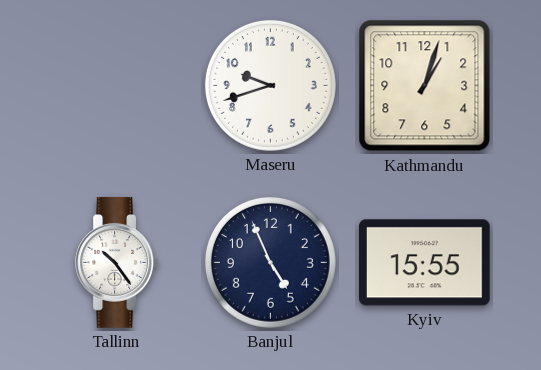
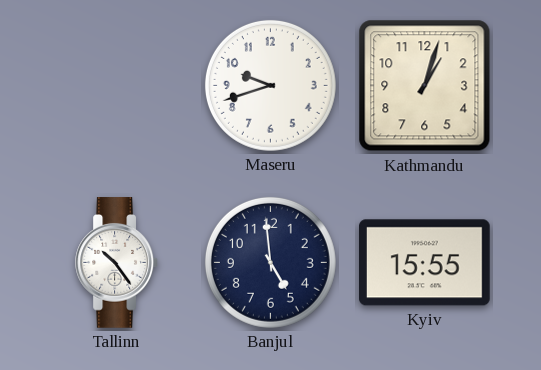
Banjul: 4:56 -> 4:59 (270, 262)
